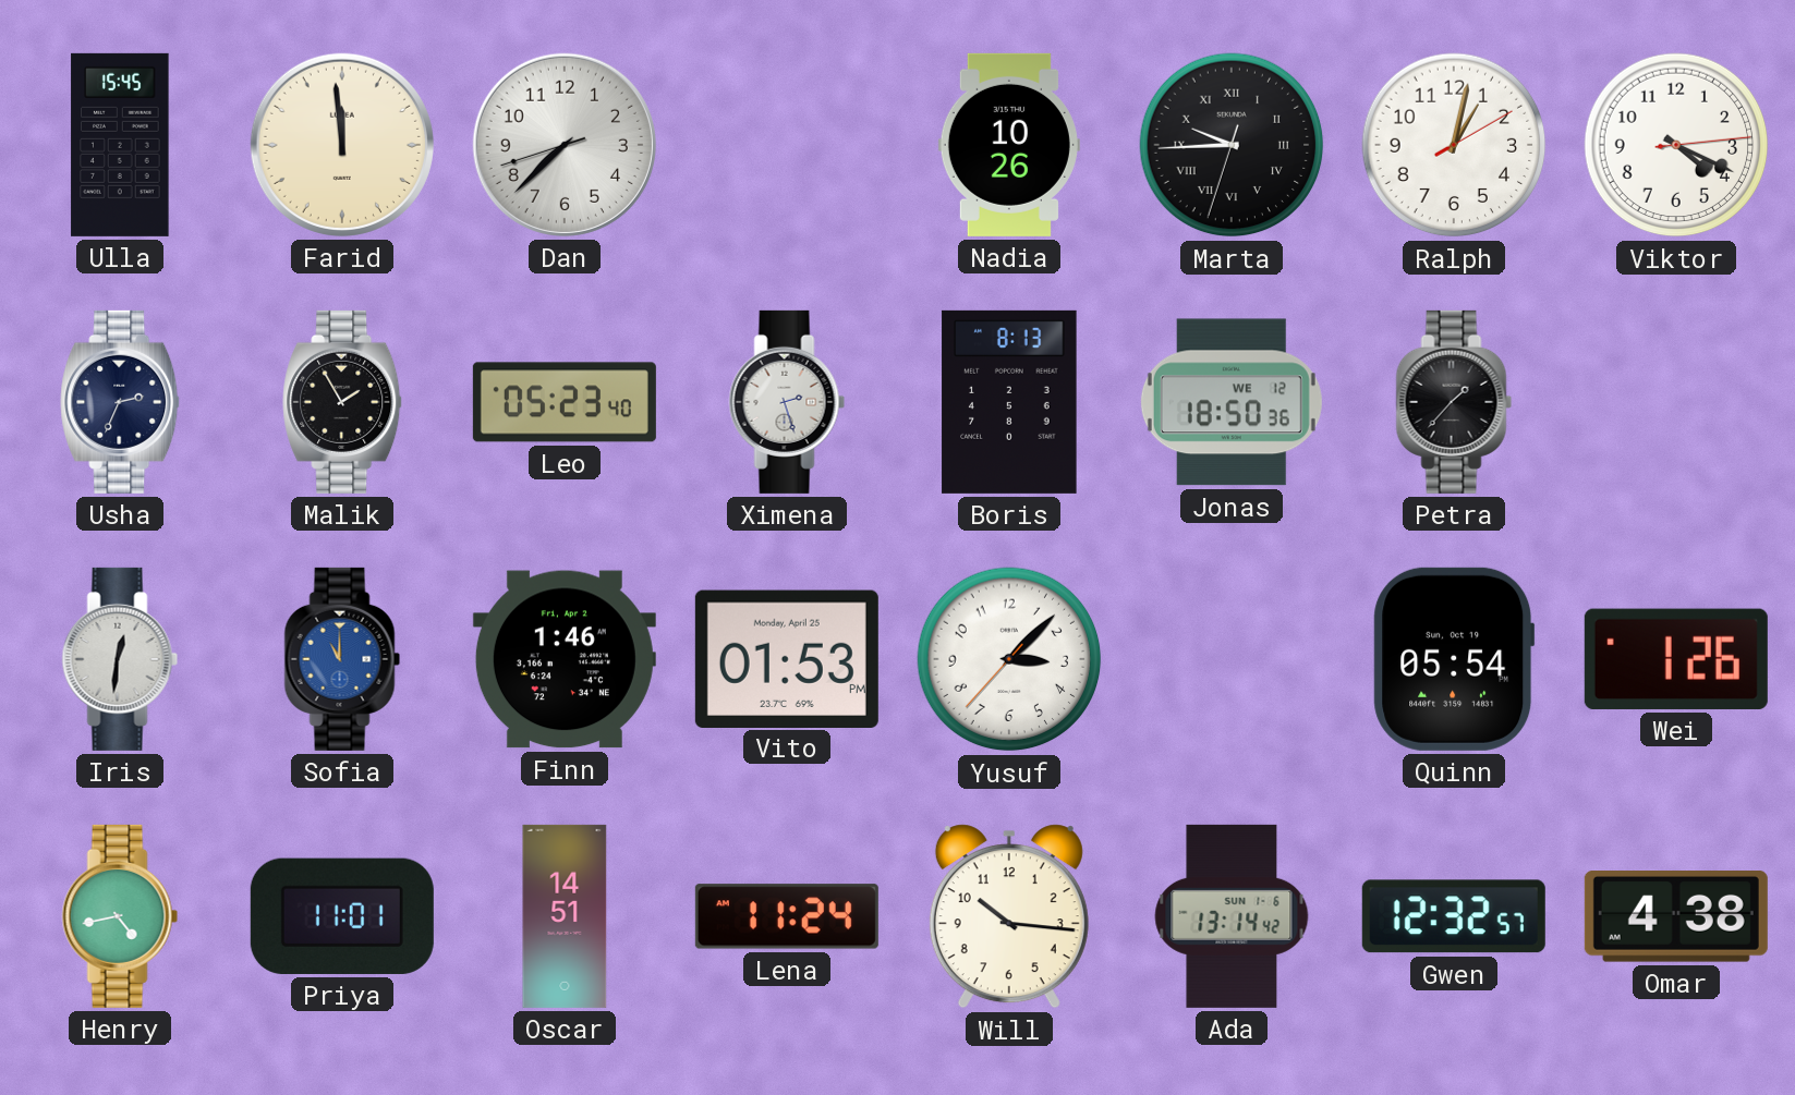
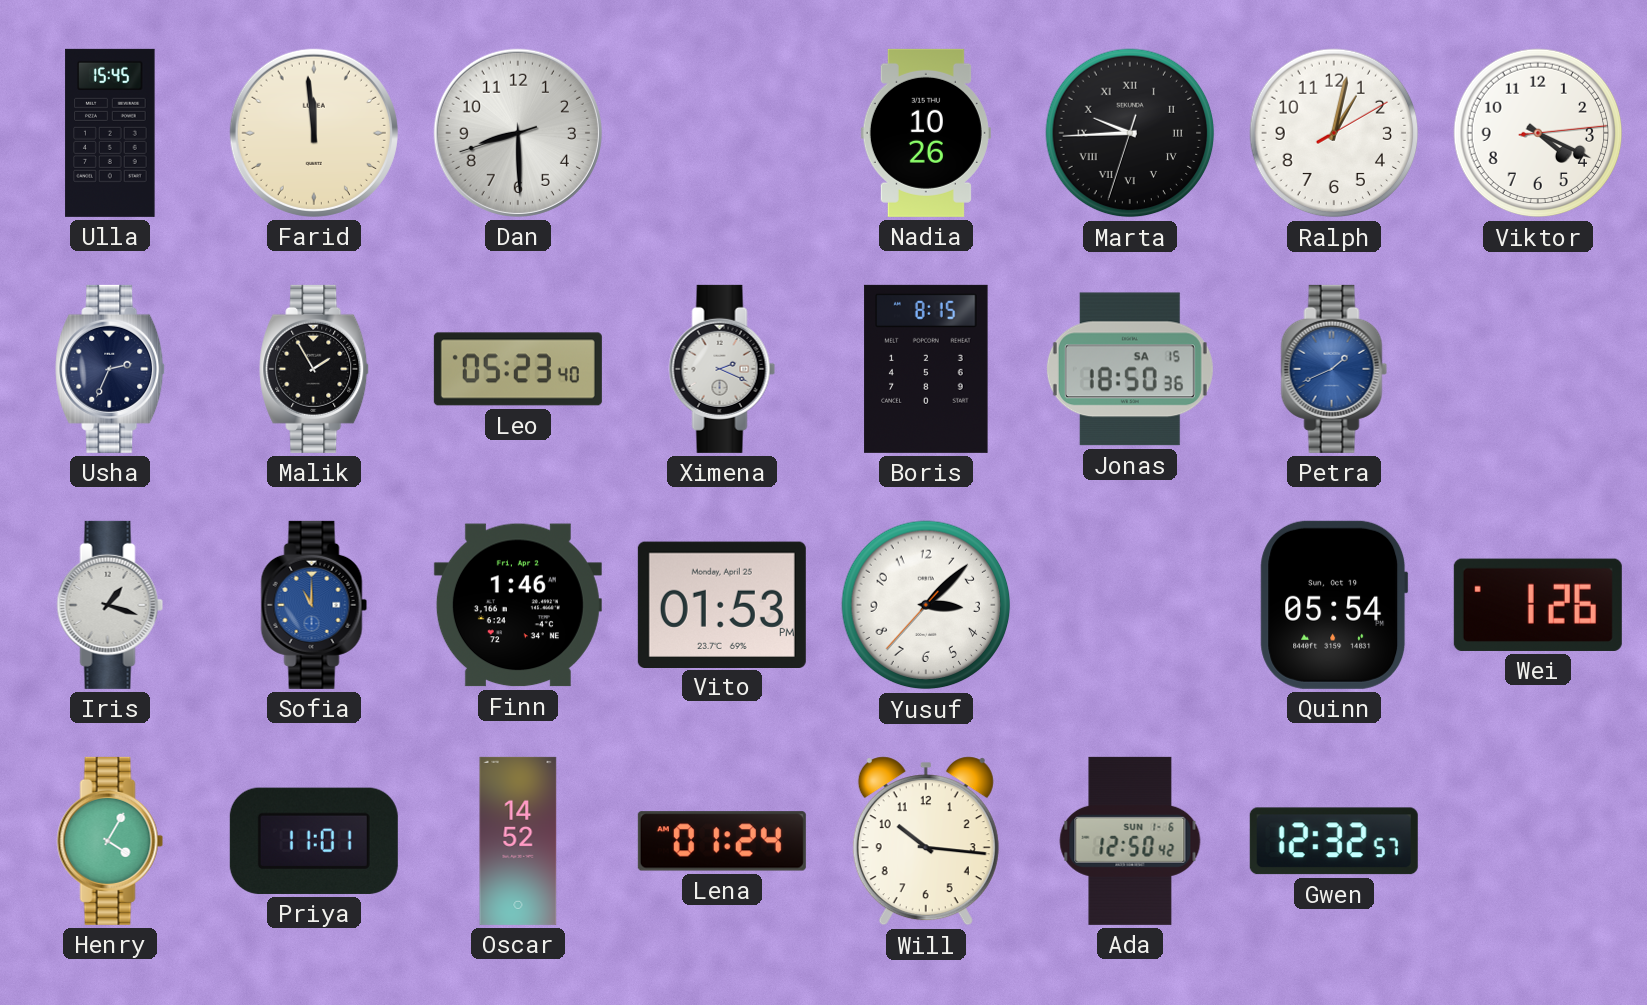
Dan: 7:37 -> 8:29 (518, 133)
Ximena: 2:27 -> 2:19 (722, 369)
Boris: 8:13 -> 8:15 (926, 369)
Jonas date: WE 12 -> SA 15 (1130, 369)
Petra: 1:37 -> 1:41 (1334, 369)
Petra dial: black -> blue (1334, 369)
Iris: 12:31 -> 1:18 (110, 605)
Henry: 4:43 -> 4:05 (110, 841)
Oscar: 14:51 -> 14:52 (518, 841)
Lena: 11:24 -> 01:24 (722, 841)
Ada: 13:14 -> 12:50 (1130, 841)
Omar: 4:38 -> none (1676, 917)
